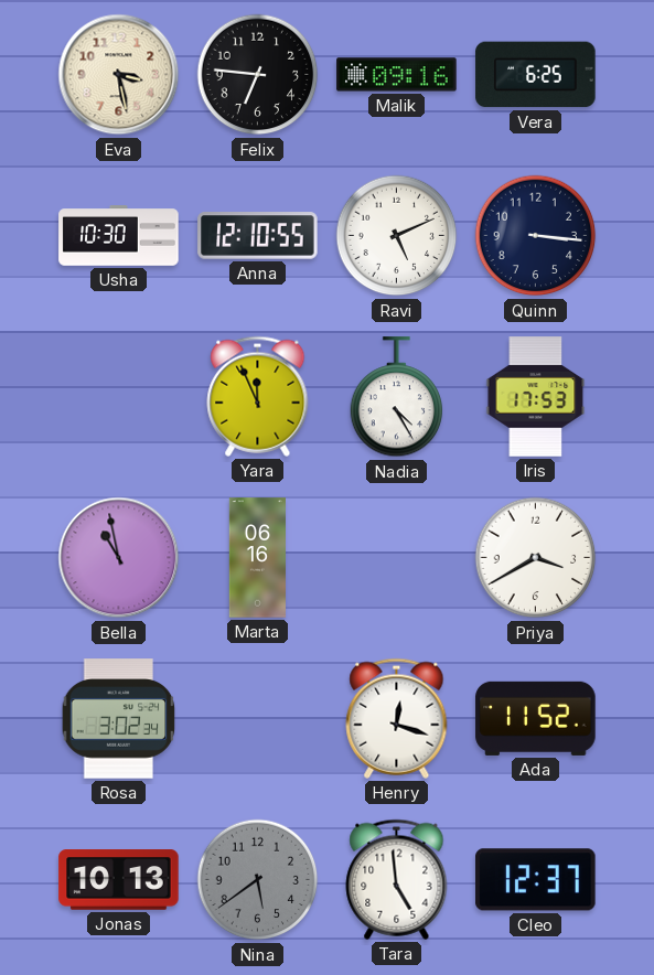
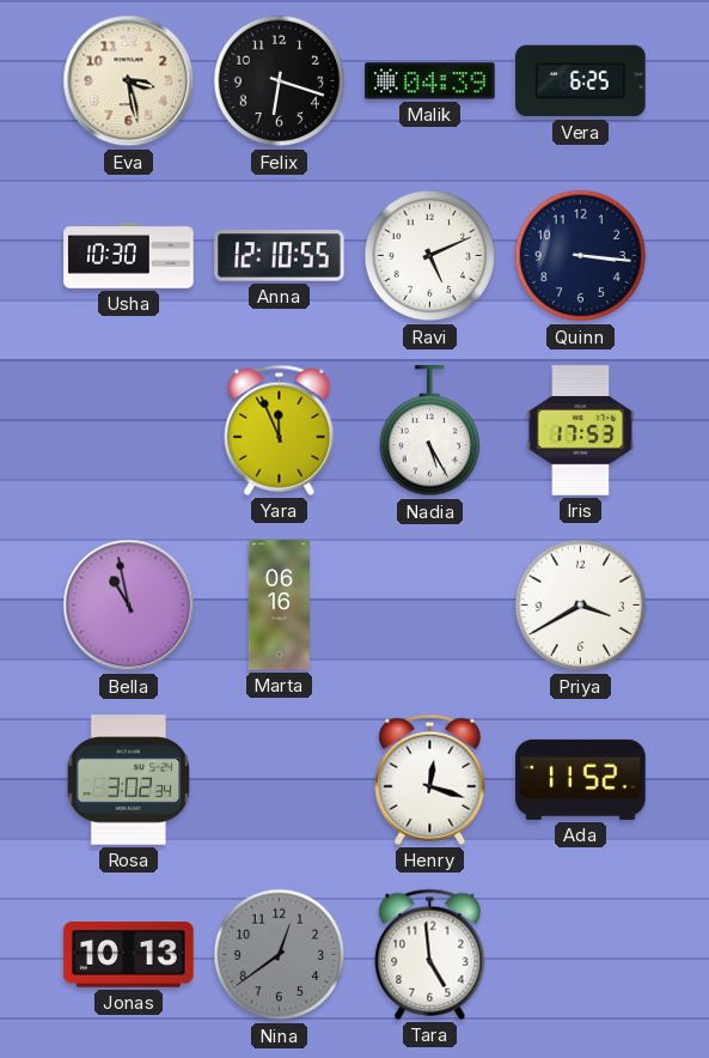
Felix: 6:46 -> 6:18 (280, 81)
Malik: 09:16 -> 04:39 (430, 81)
Nadia: 4:25 -> 5:25 (430, 431)
Nina: 5:39 -> 12:39 (280, 955)
Cleo: 12:37 -> none (536, 880)
